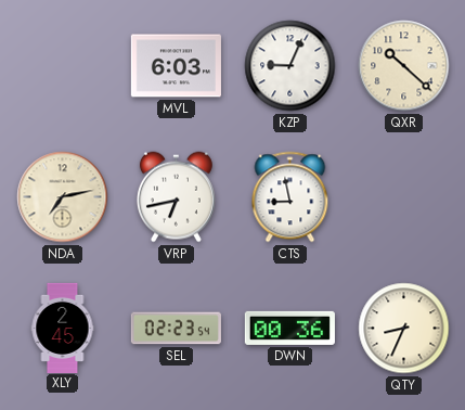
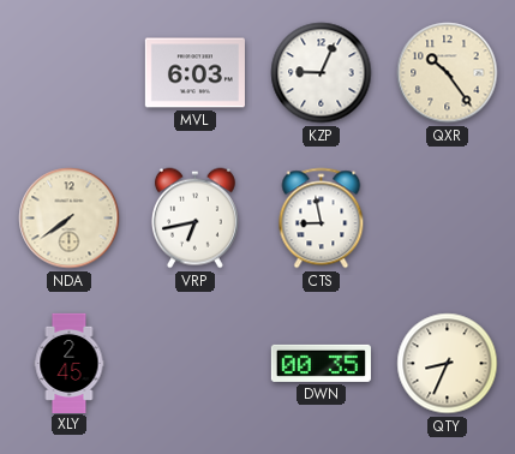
QXR: 10:22 -> 10:24 (448, 73)
NDA: 7:13 -> 7:39 (70, 219)
SEL: 02:23 -> none (176, 329)
DWN: 00:36 -> 00:35 (321, 363)
